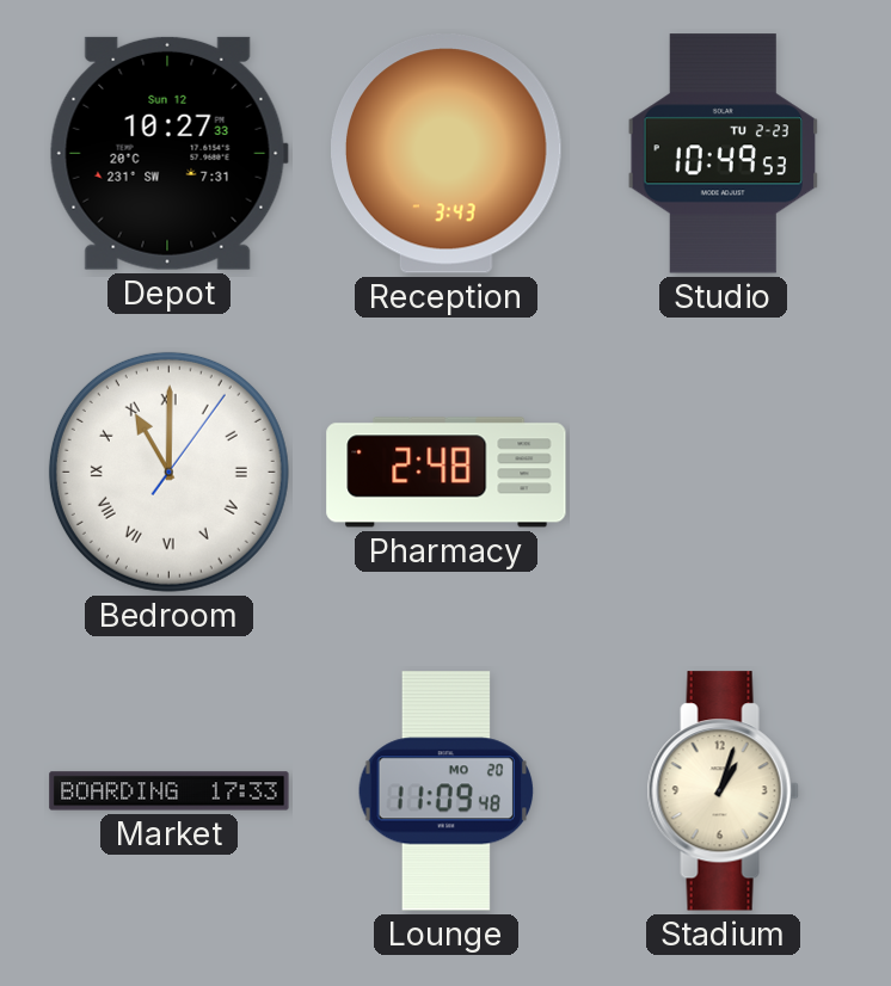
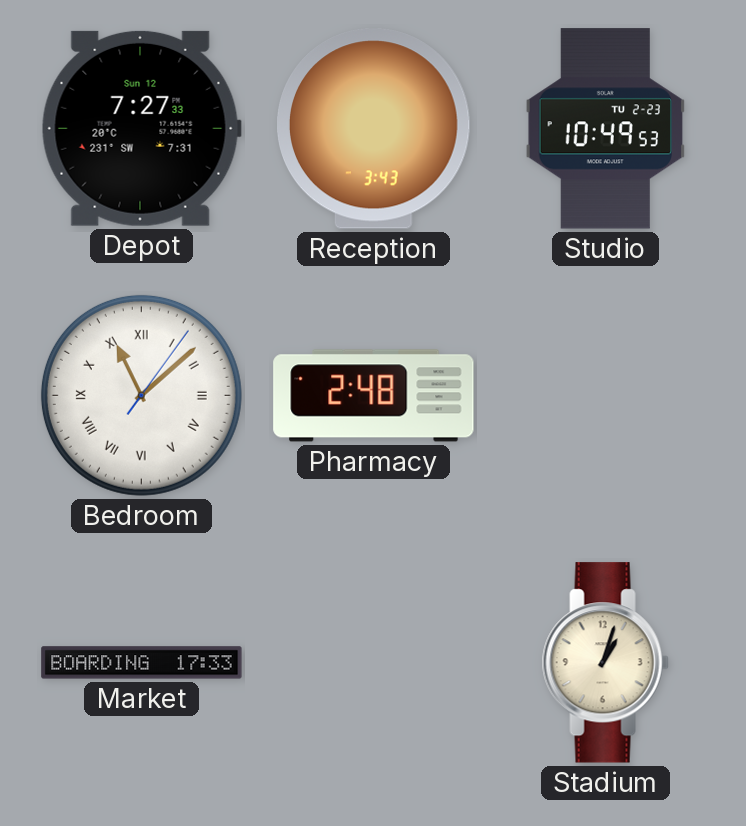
Depot: 10:27 -> 7:27 (141, 128)
Bedroom: 11:00 -> 11:08 (141, 395)
Lounge: 11:09 -> none (447, 791)
